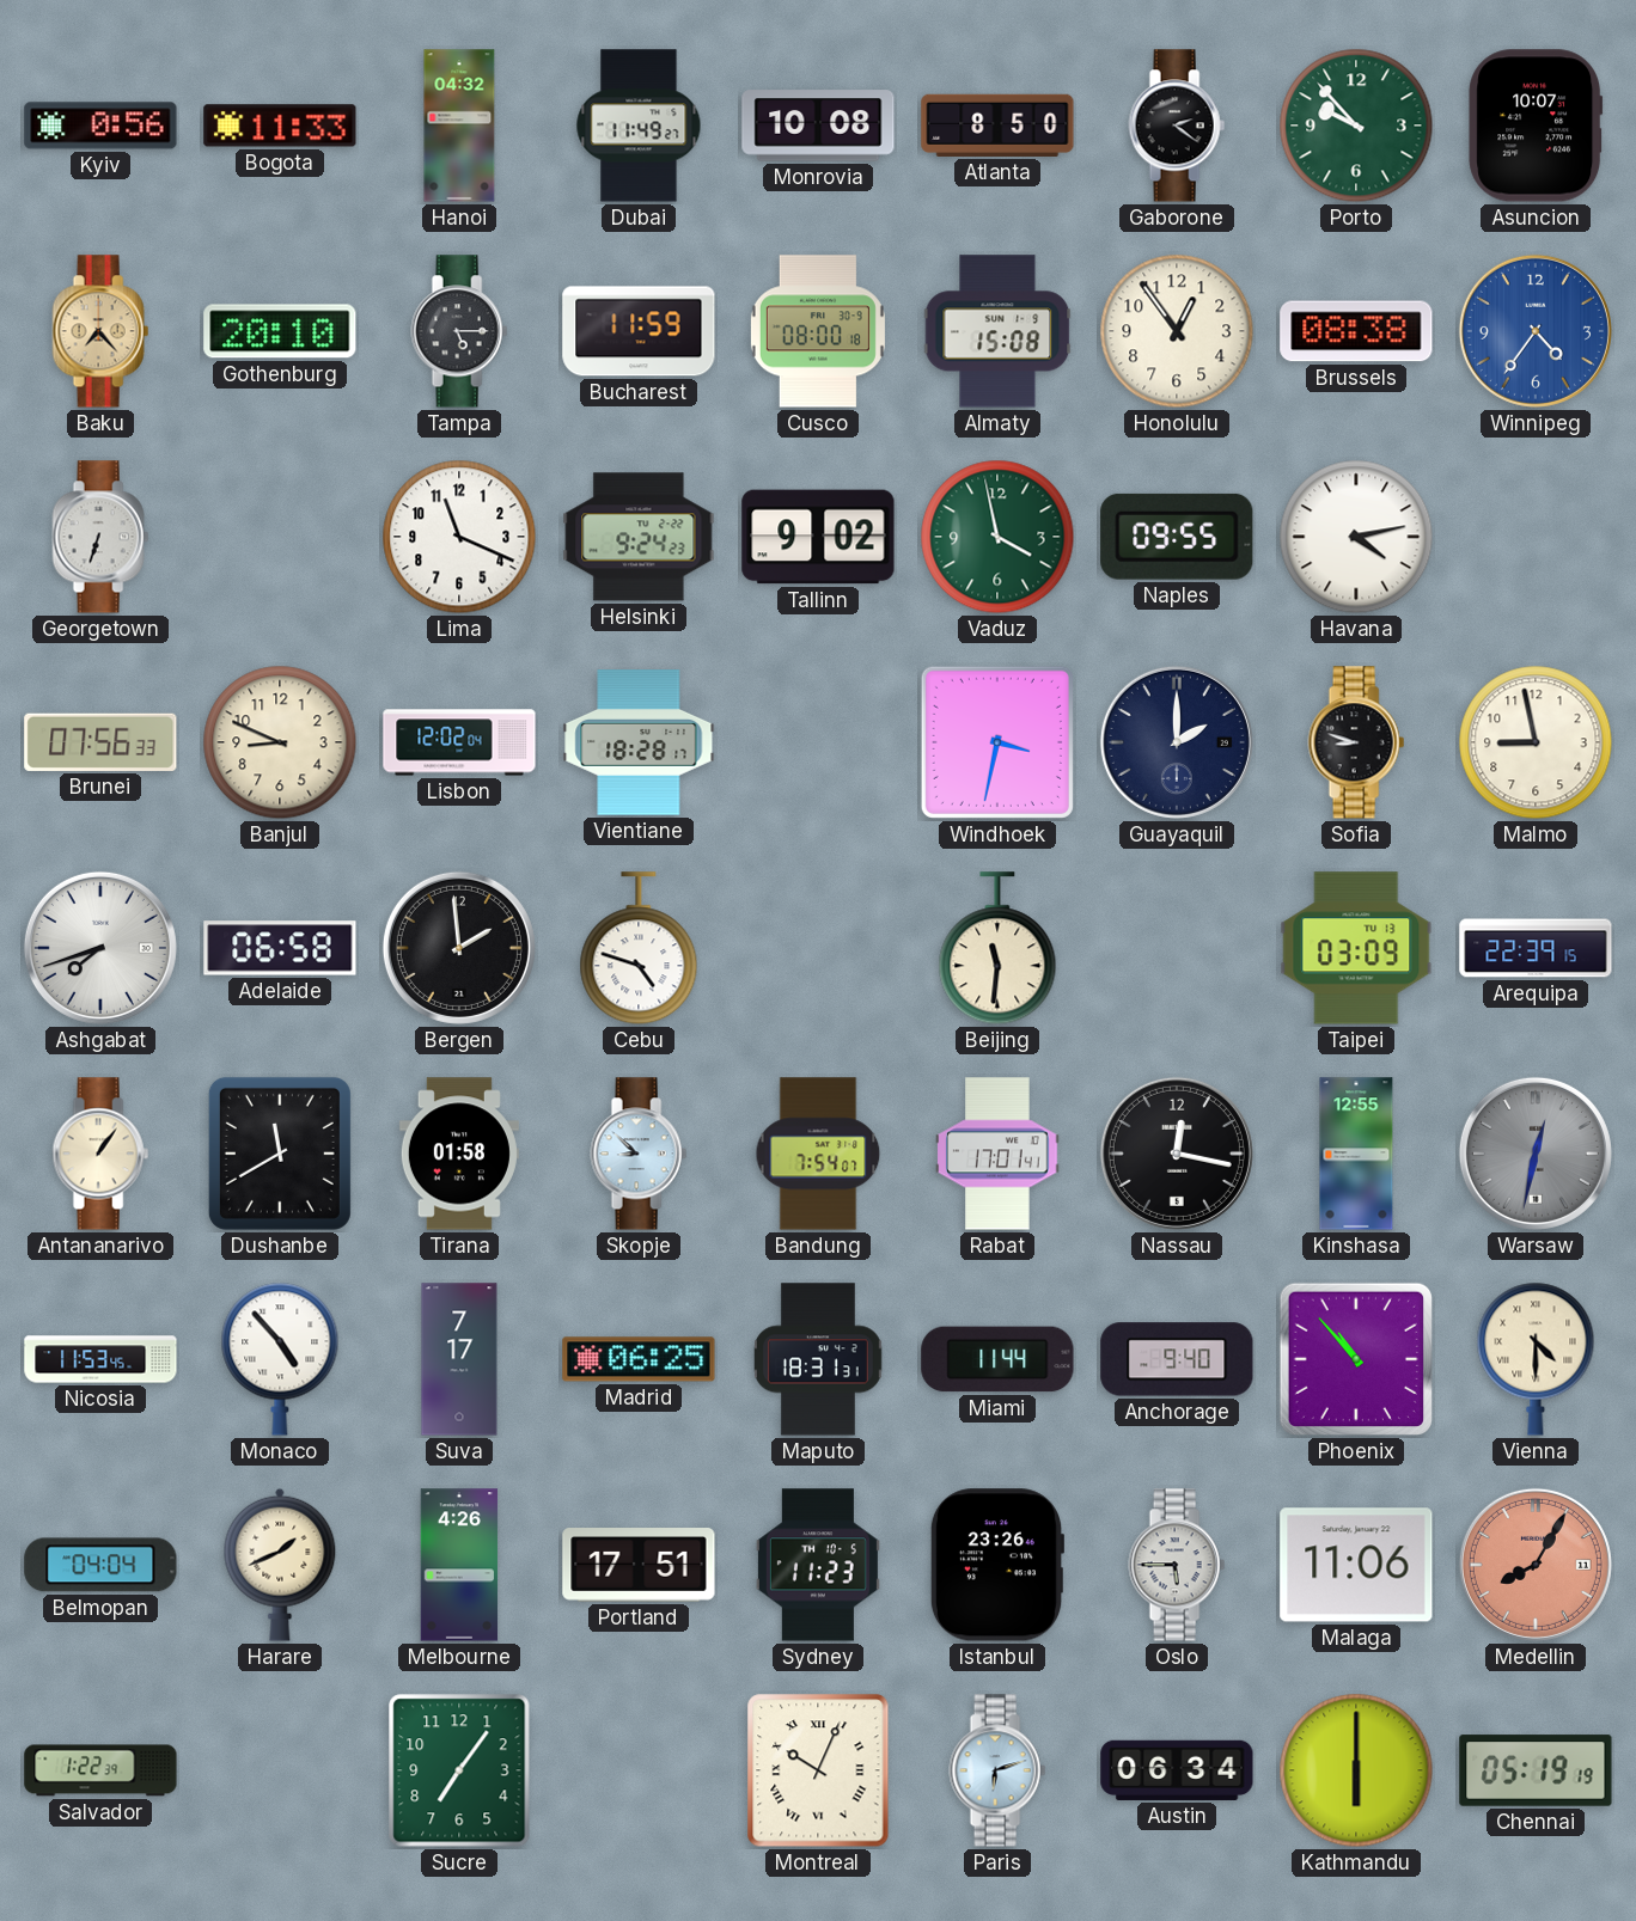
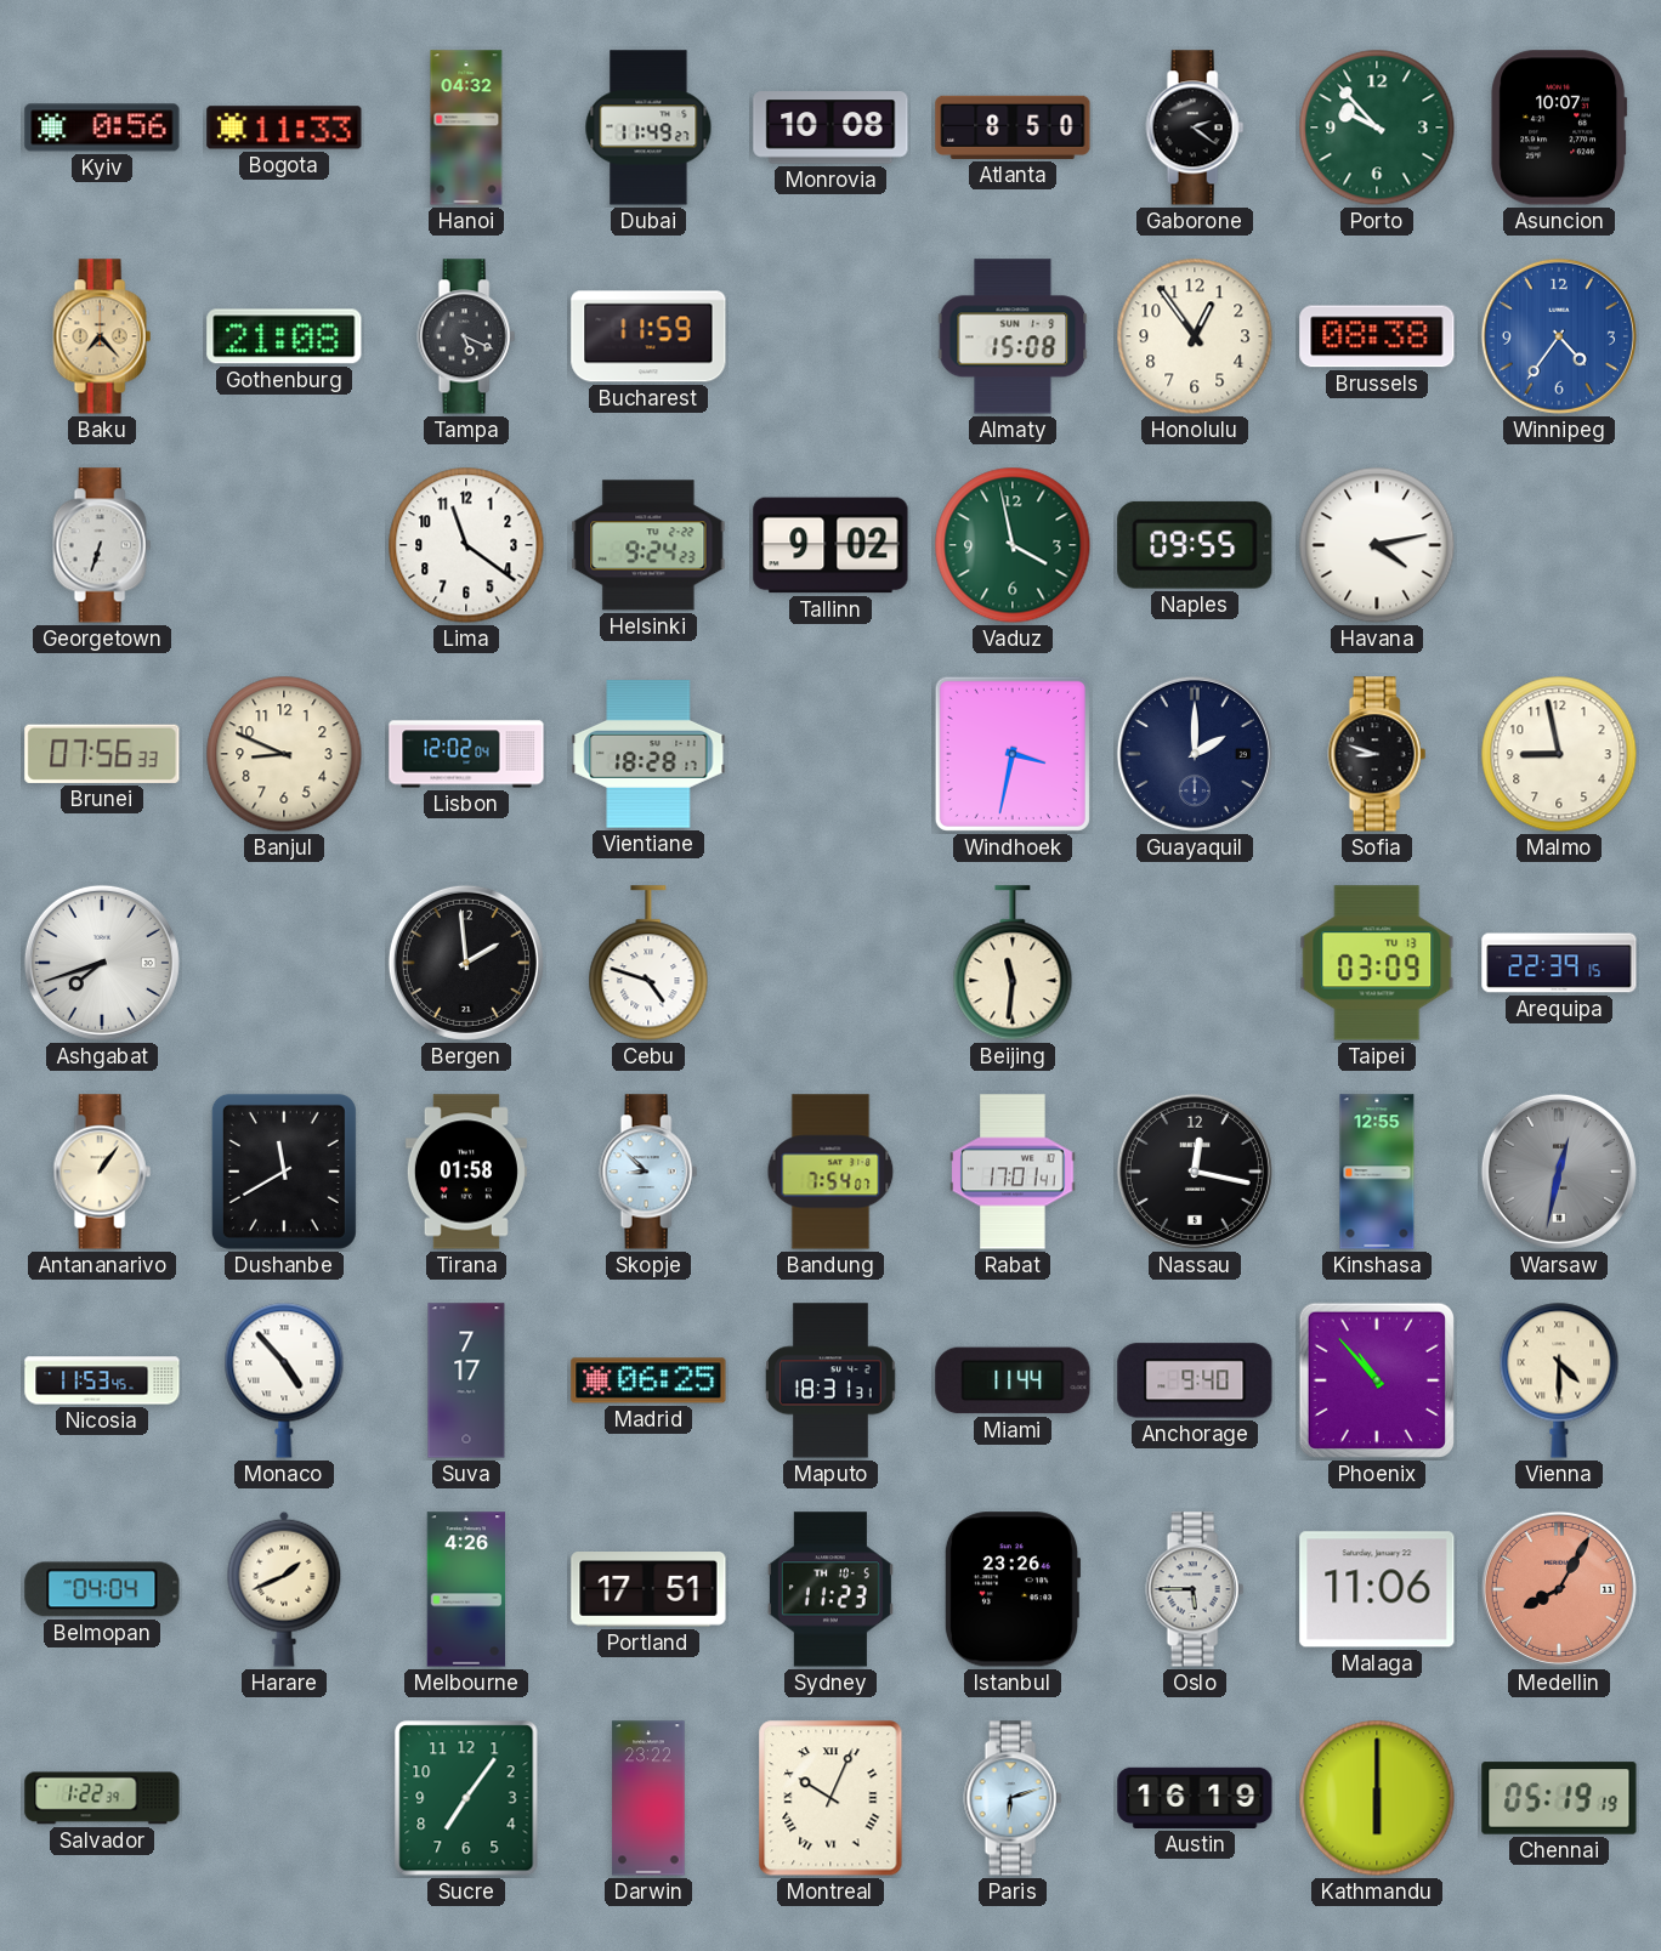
Gothenburg: 20:10 -> 21:08 (284, 336)
Tampa: 5:15 -> 5:19 (466, 336)
Cusco: 08:00 -> none (818, 331)
Lima: 11:19 -> 11:21 (466, 545)
Adelaide: 06:58 -> none (280, 948)
Darwin: none -> 23:22 (648, 1798)
Austin: 06:34 -> 16:19 (1195, 1798)
